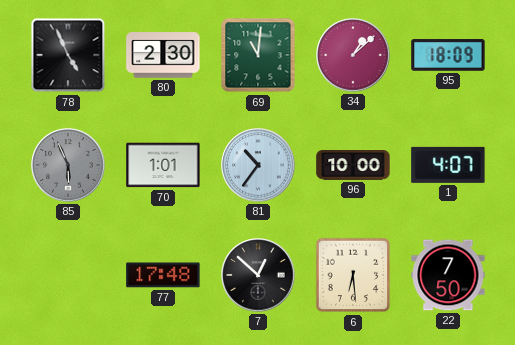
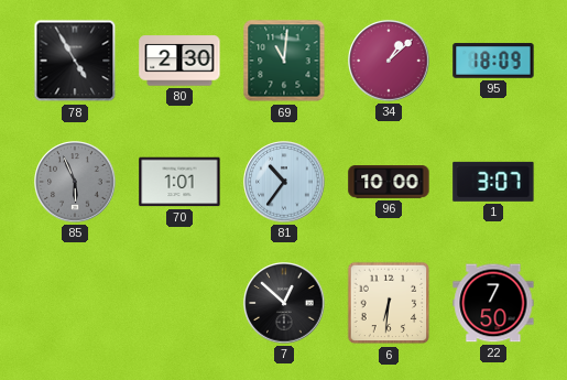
78: 4:56 -> 4:55 (75, 61)
1: 4:07 -> 3:07 (493, 182)
77: 17:48 -> none (163, 275)
6: 6:29 -> 6:31 (389, 303)
